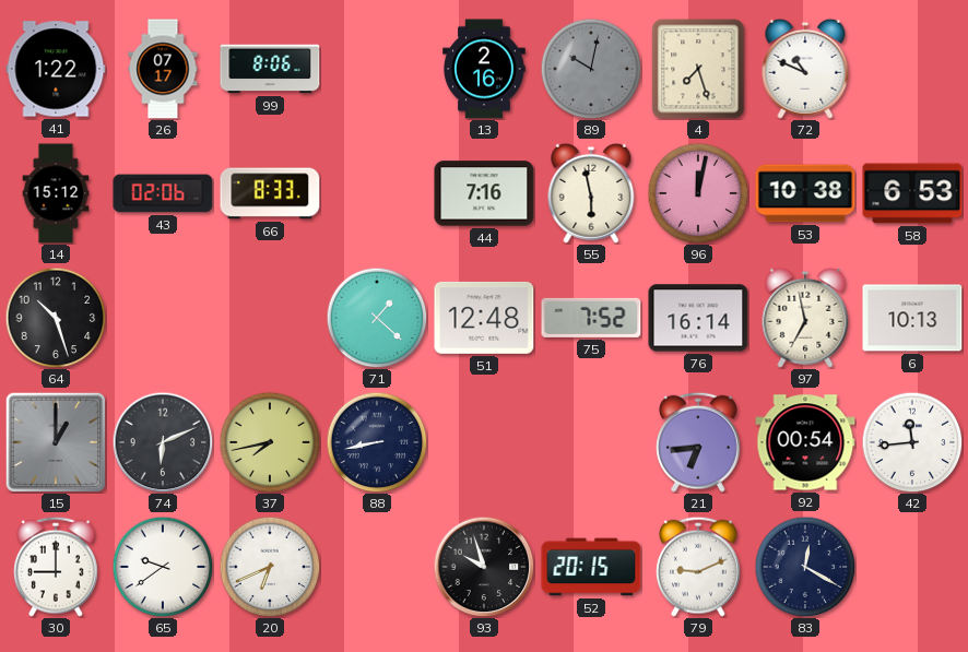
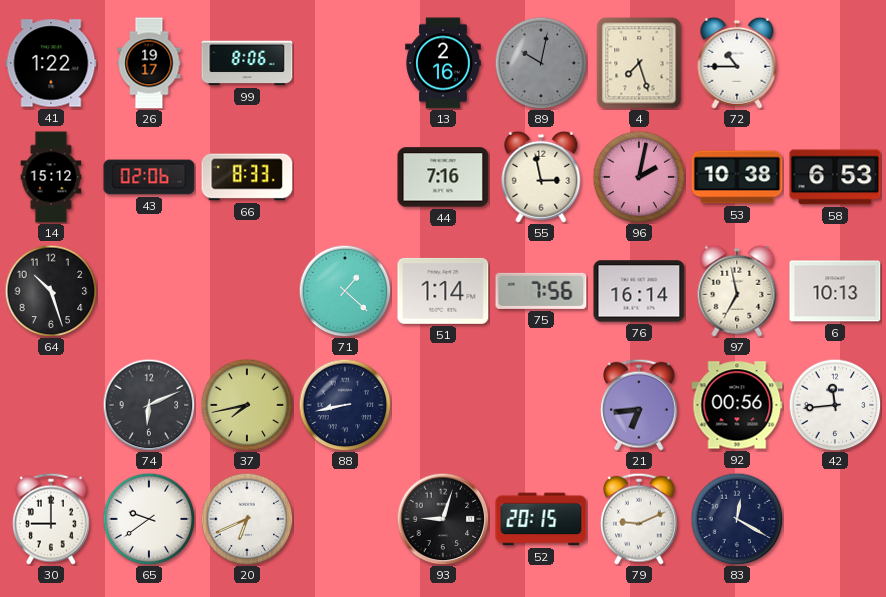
26: 07:17 -> 19:17 (149, 63)
72: 10:49 -> 10:45 (737, 63)
55: 5:58 -> 2:58 (541, 177)
96: 12:02 -> 2:02 (639, 177)
51: 12:48 -> 1:14 (443, 291)
75: 7:52 -> 7:56 (541, 291)
15: 1:00 -> none (55, 441)
92: 00:54 -> 00:56 (737, 405)
93: 9:57 -> 9:03 (443, 519)
